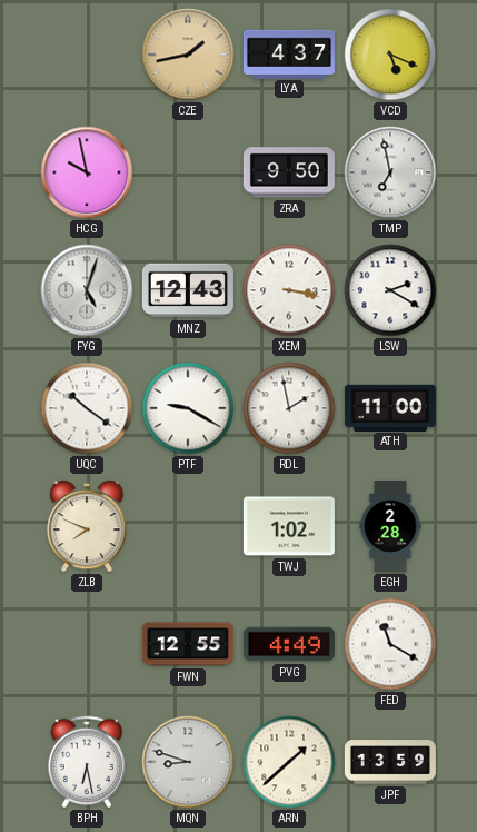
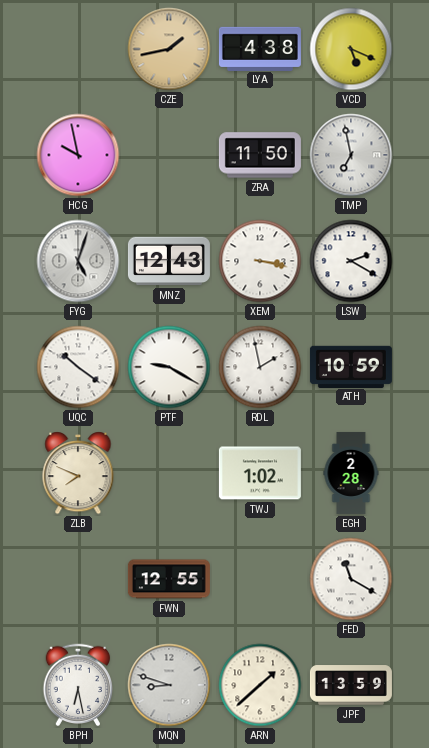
LYA: 4:37 -> 4:38 (260, 48)
ZRA: 9:50 -> 11:50 (260, 155)
ATH: 11:00 -> 10:59 (351, 366)
PVG: 4:49 -> none (289, 644)
